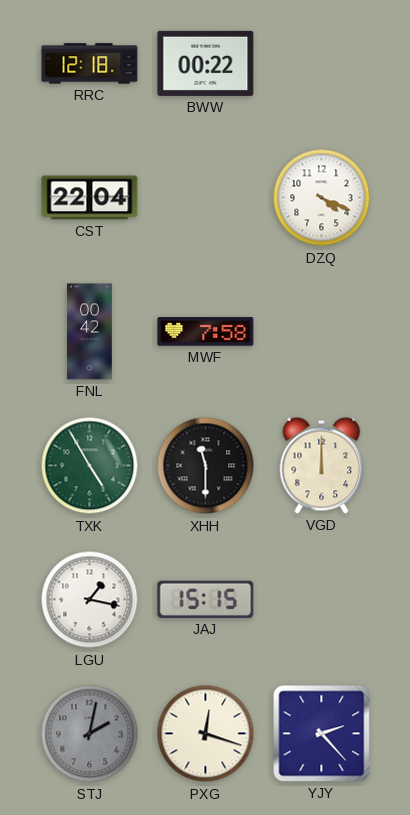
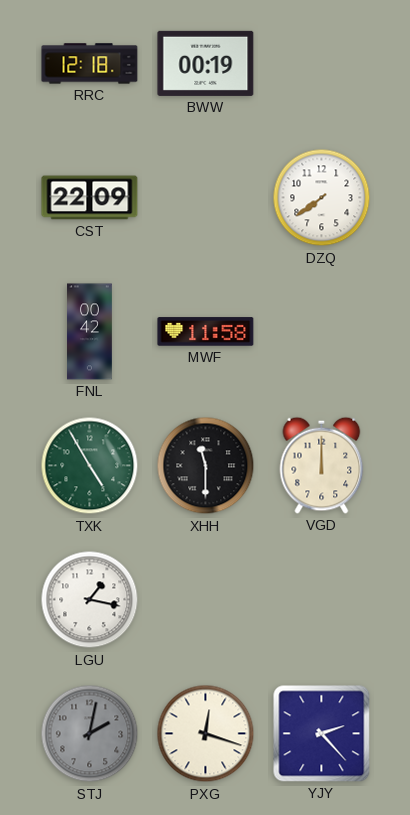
BWW: 00:22 -> 00:19 (206, 63)
CST: 22:04 -> 22:09 (90, 198)
DZQ: 4:19 -> 7:39 (322, 198)
MWF: 7:58 -> 11:58 (206, 332)
JAJ: 15:15 -> none (206, 599)
